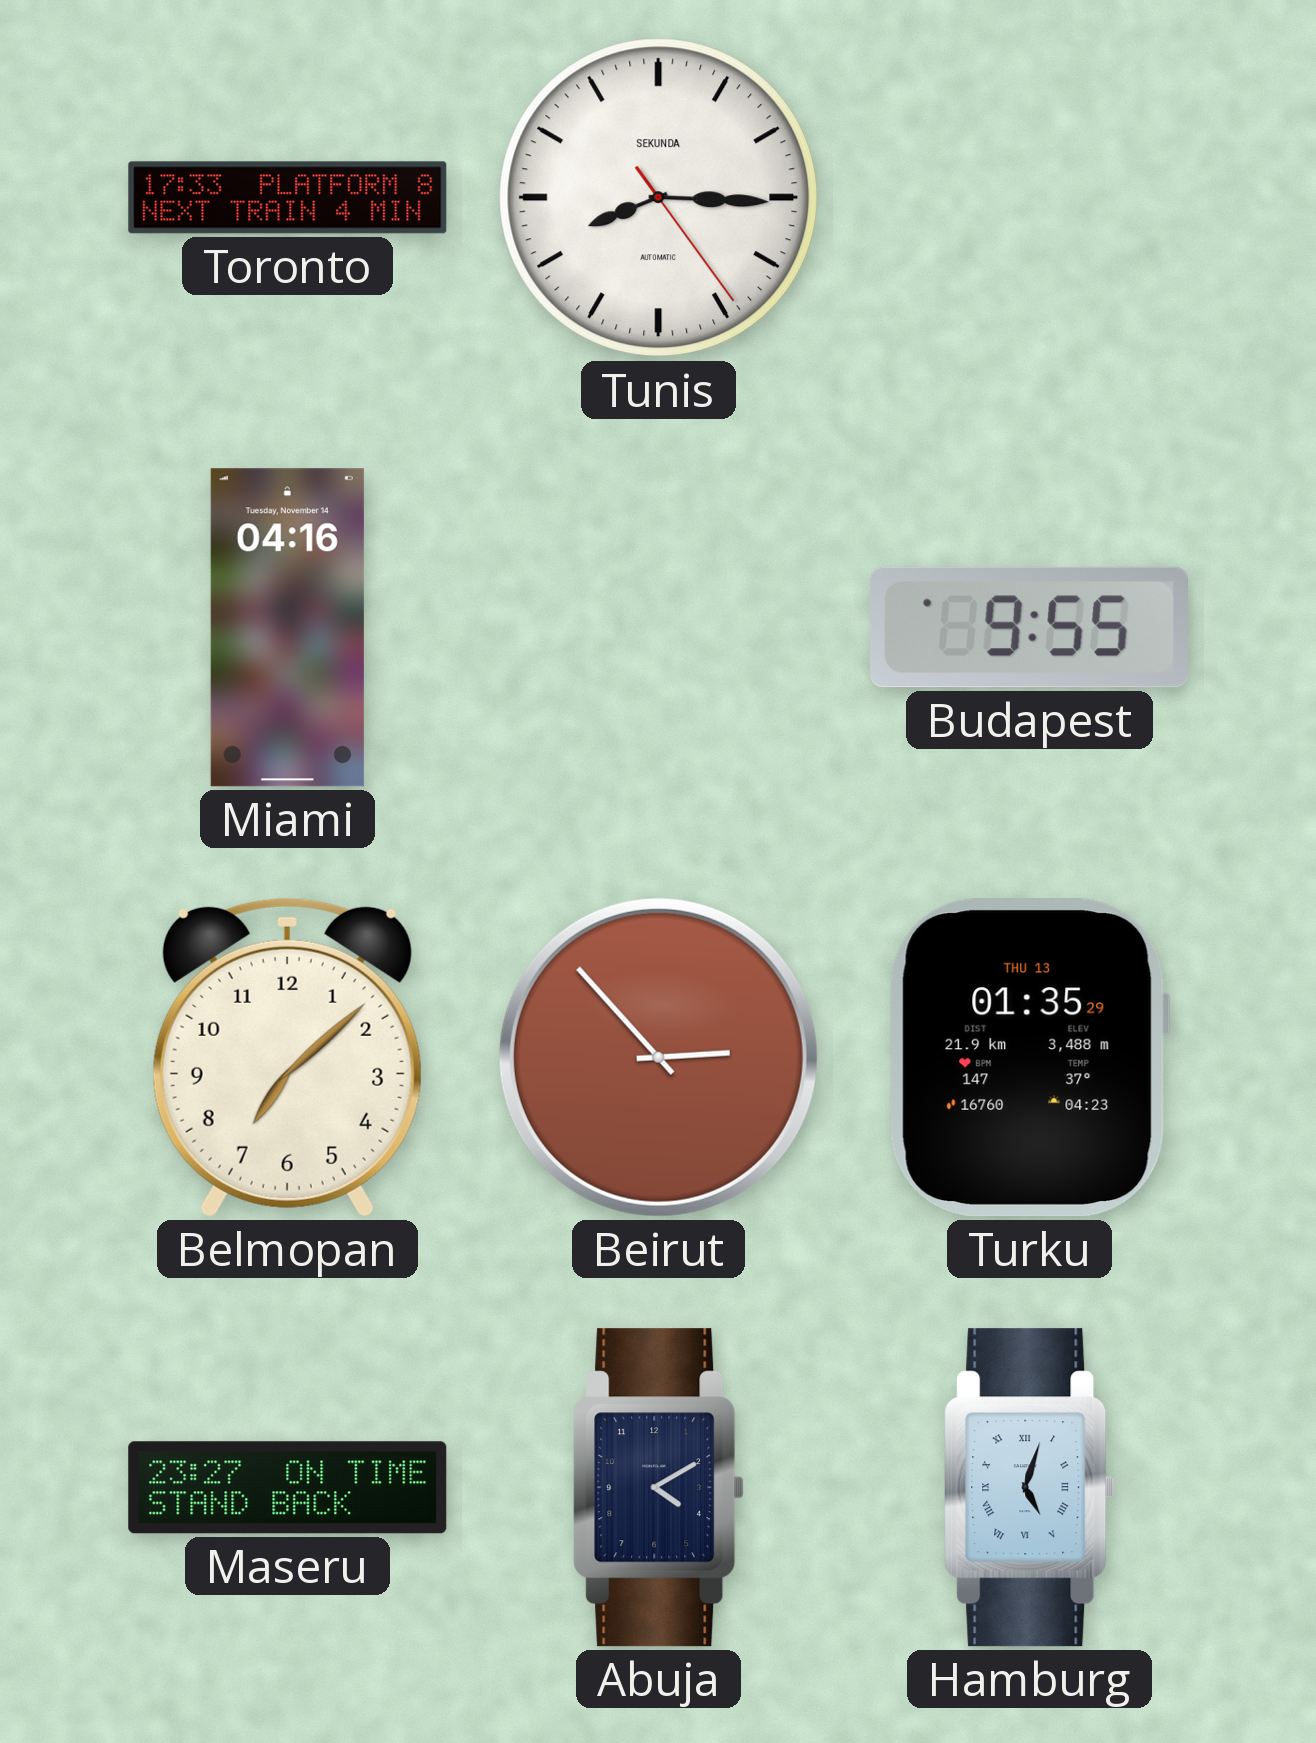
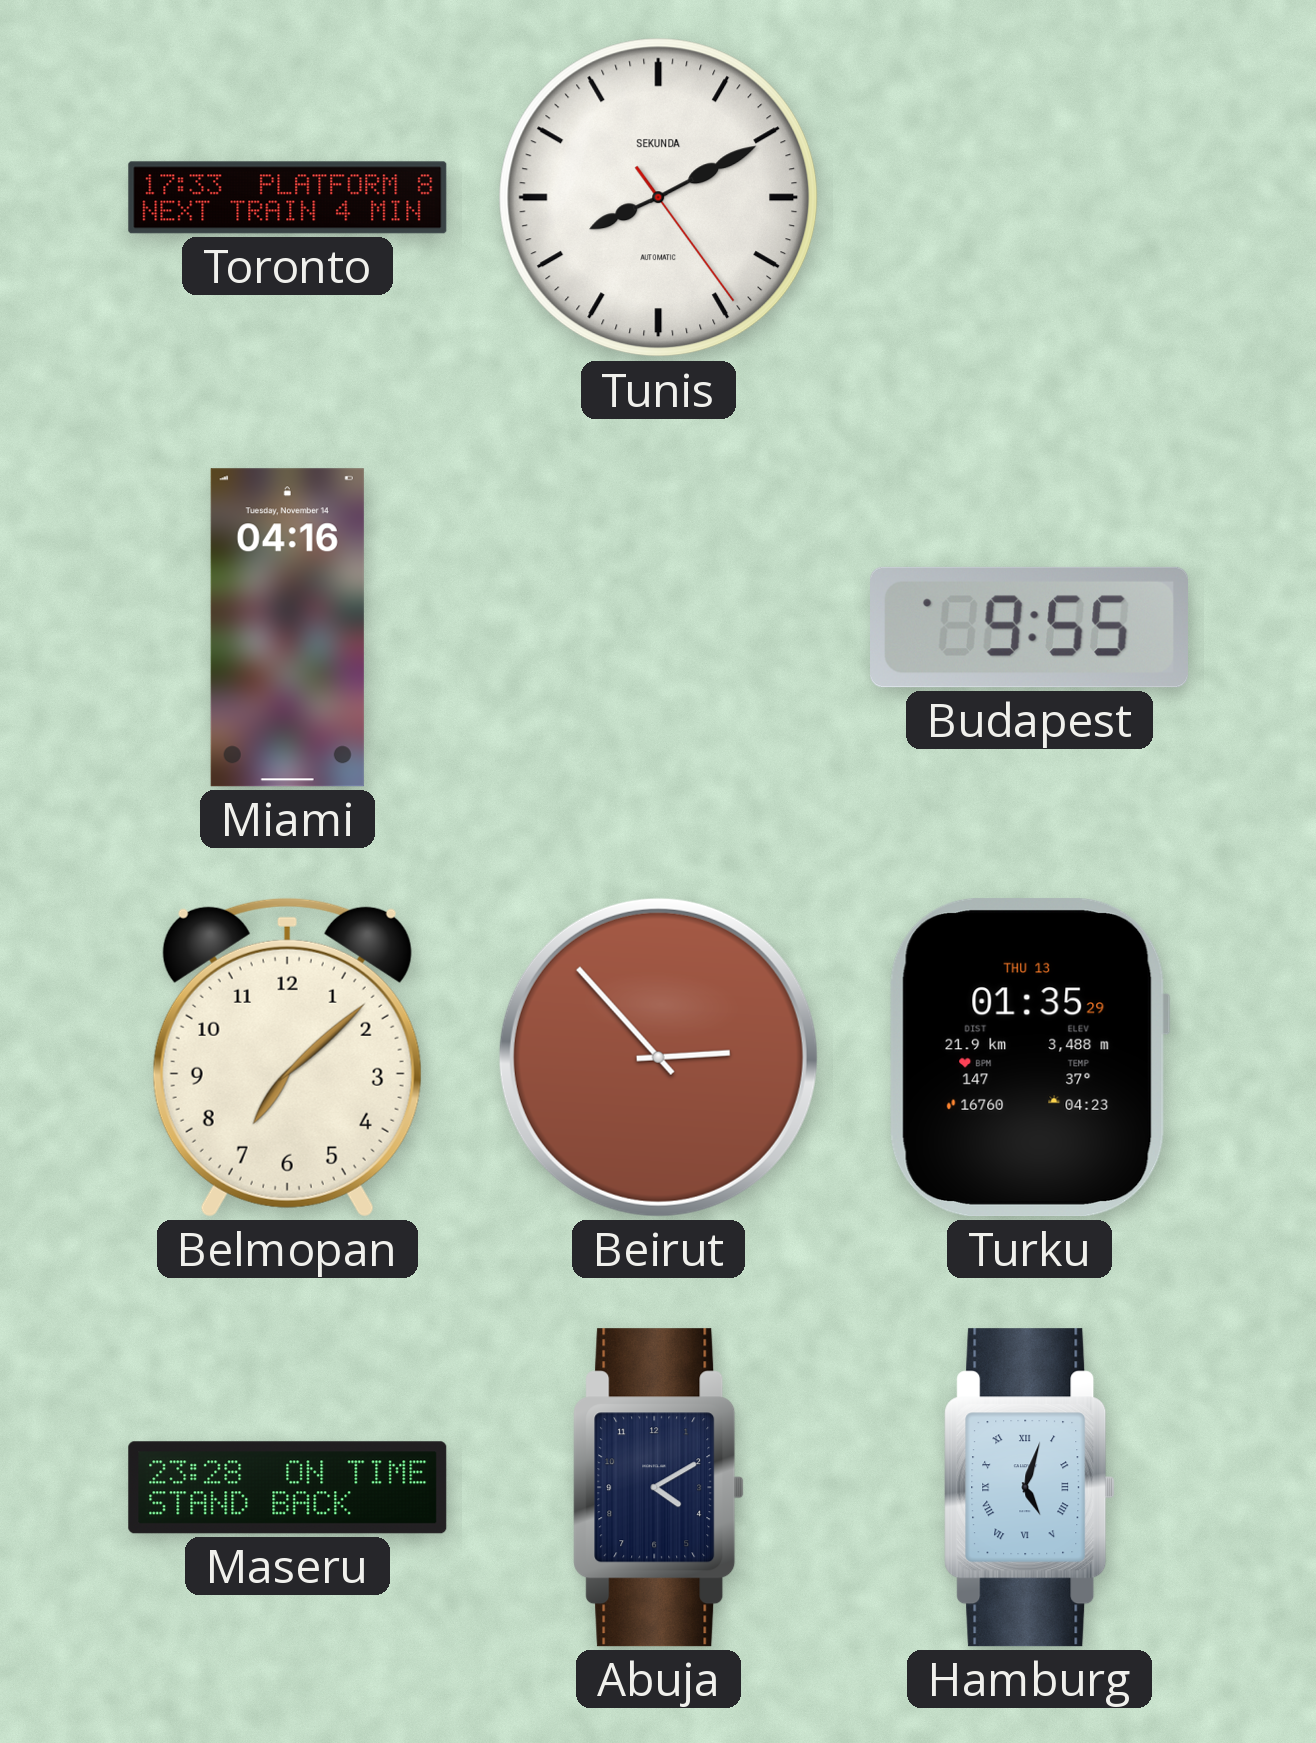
Tunis: 8:15 -> 8:10 (659, 198)
Maseru: 23:27 -> 23:28 (288, 1488)
